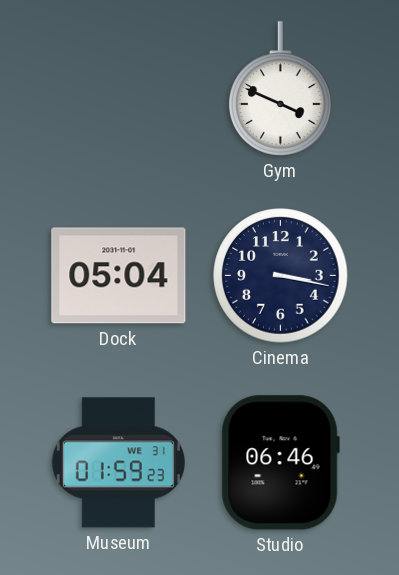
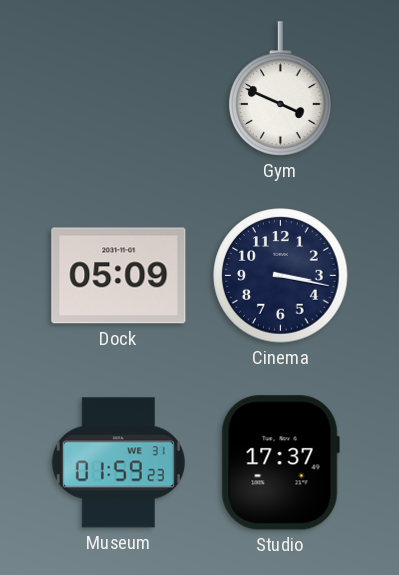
Dock: 05:04 -> 05:09 (119, 276)
Studio: 06:46 -> 17:37 (280, 463)
